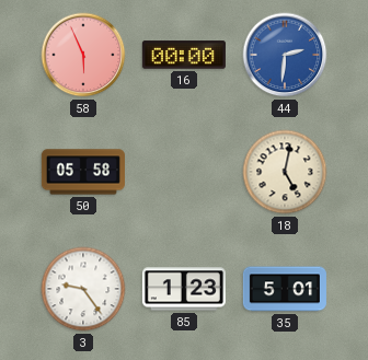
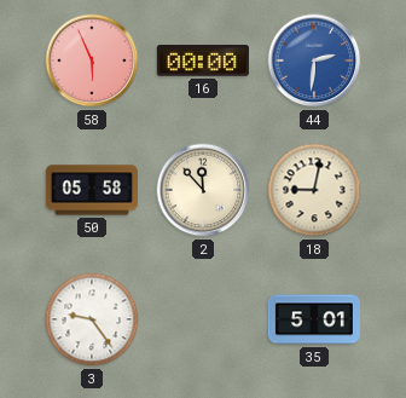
2: none -> 11:53 (203, 190)
18: 5:02 -> 9:02 (314, 190)
85: 1:23 -> none (184, 289)
